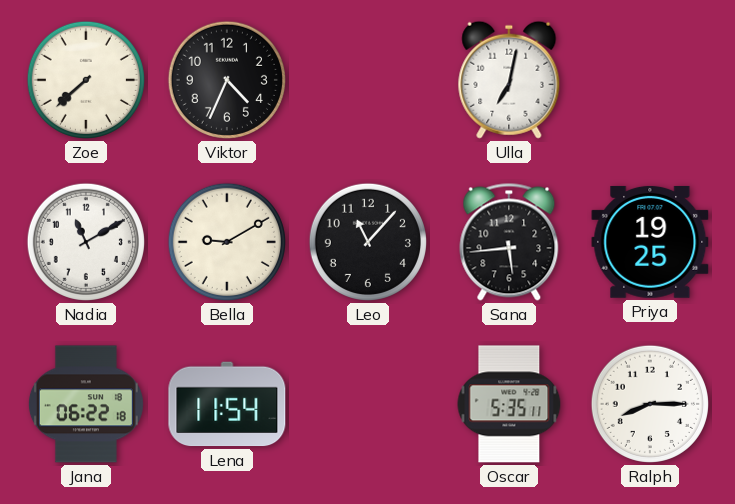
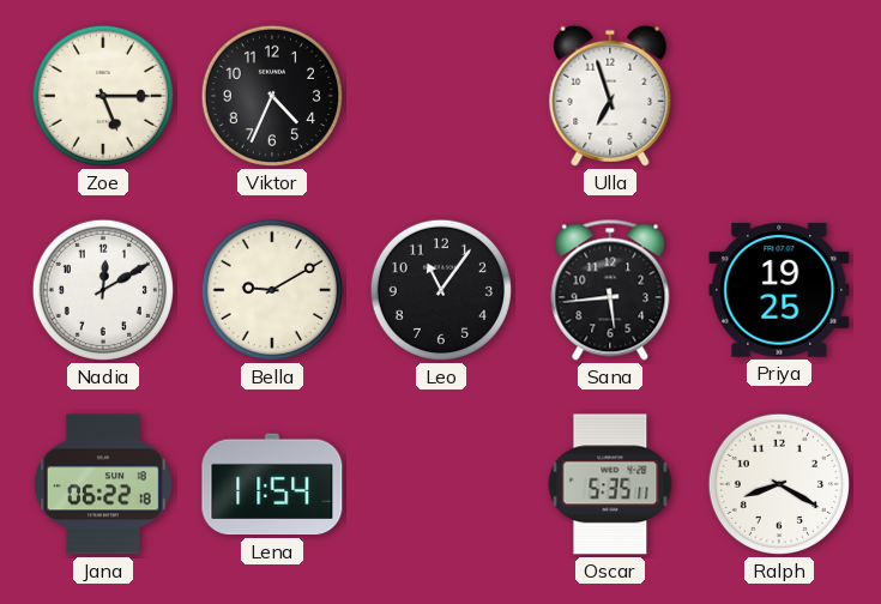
Zoe: 7:38 -> 5:15 (103, 96)
Ulla: 7:02 -> 6:57 (610, 96)
Nadia: 11:10 -> 12:10 (103, 290)
Leo: 11:07 -> 11:06 (441, 290)
Ralph: 8:15 -> 8:20 (779, 484)
